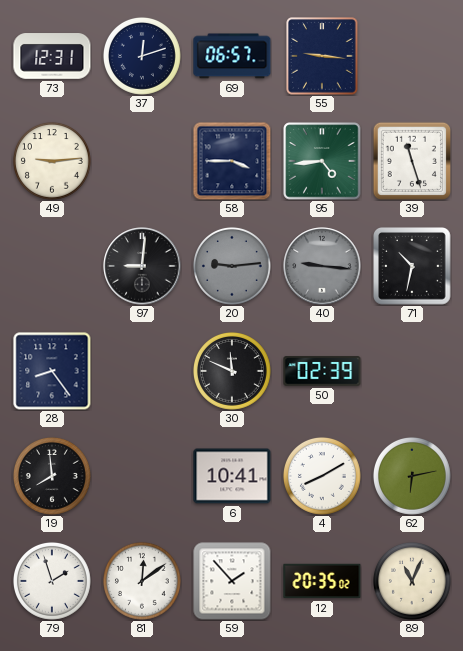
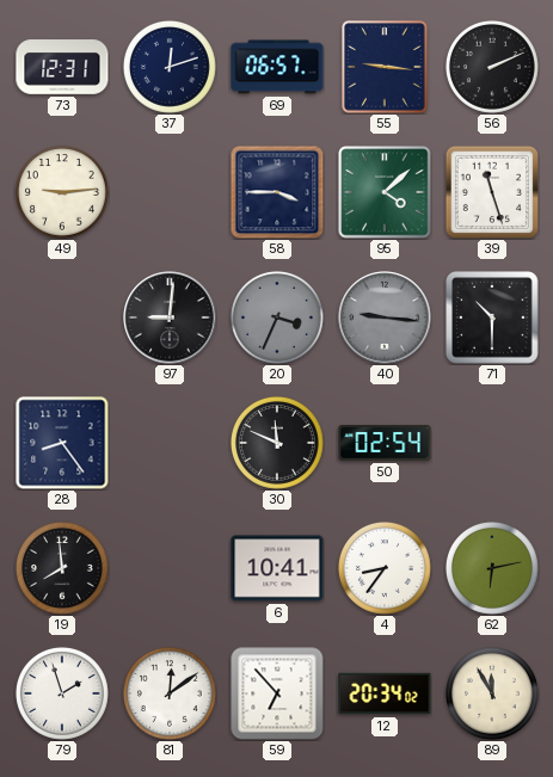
56: none -> 2:11 (492, 67)
95: 4:44 -> 4:08 (385, 192)
20: 9:14 -> 3:34 (277, 317)
71: 10:32 -> 10:30 (493, 319)
50: 02:39 -> 02:54 (385, 443)
4: 8:10 -> 8:36 (385, 568)
59: 1:53 -> 6:53 (277, 693)
12: 20:35 -> 20:34 (385, 693)
89: 11:04 -> 11:55 (492, 693)
